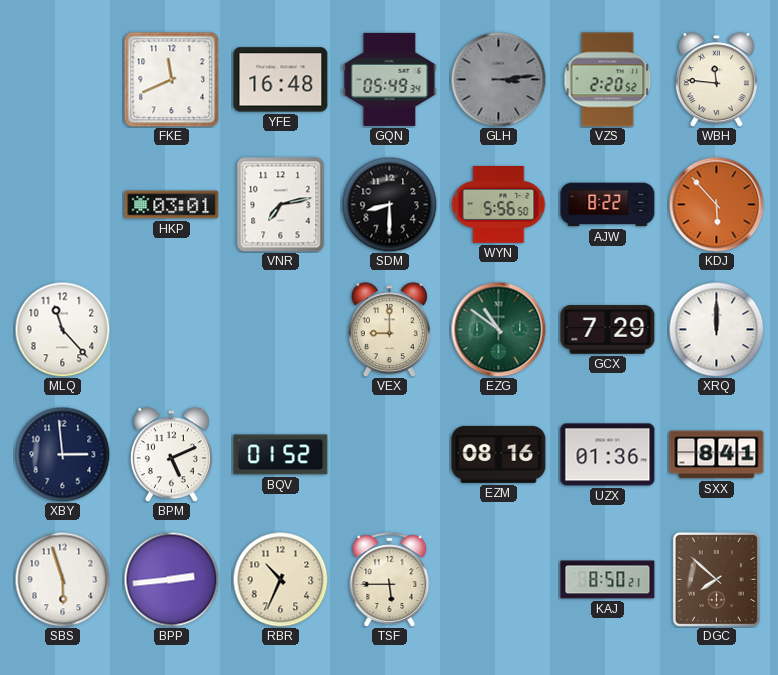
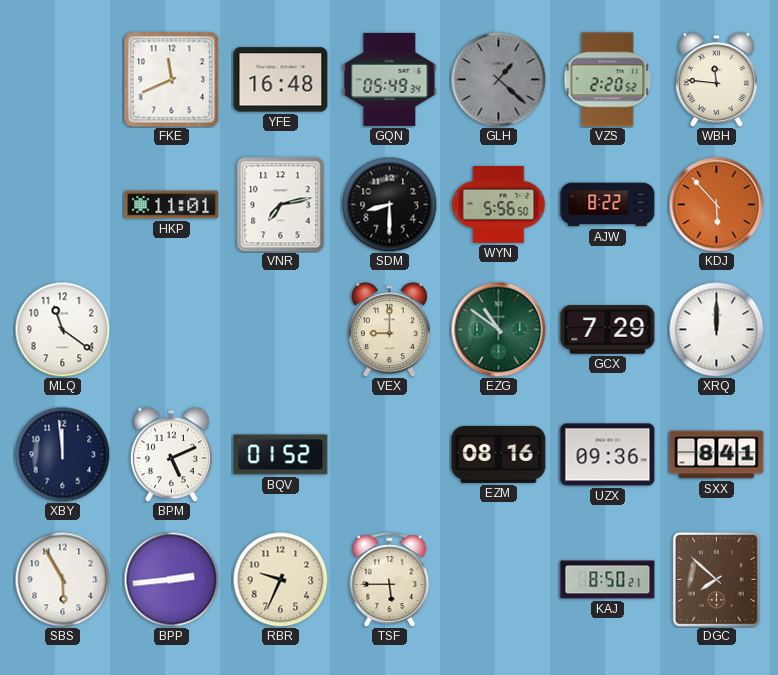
GLH: 3:14 -> 1:22 (498, 79)
HKP: 03:01 -> 11:01 (172, 205)
MLQ: 11:23 -> 11:21 (62, 329)
XBY: 2:59 -> 11:59 (62, 454)
UZX: 01:36 -> 09:36 (608, 455)
SBS: 5:57 -> 5:55 (62, 579)
RBR: 10:34 -> 9:34 (280, 579)
